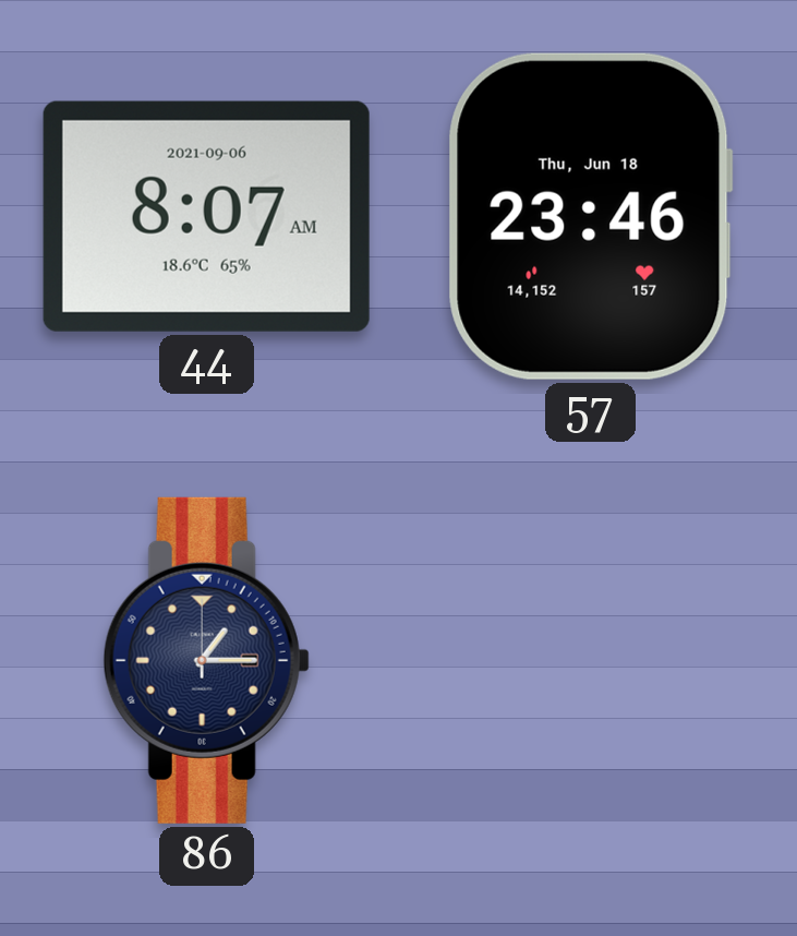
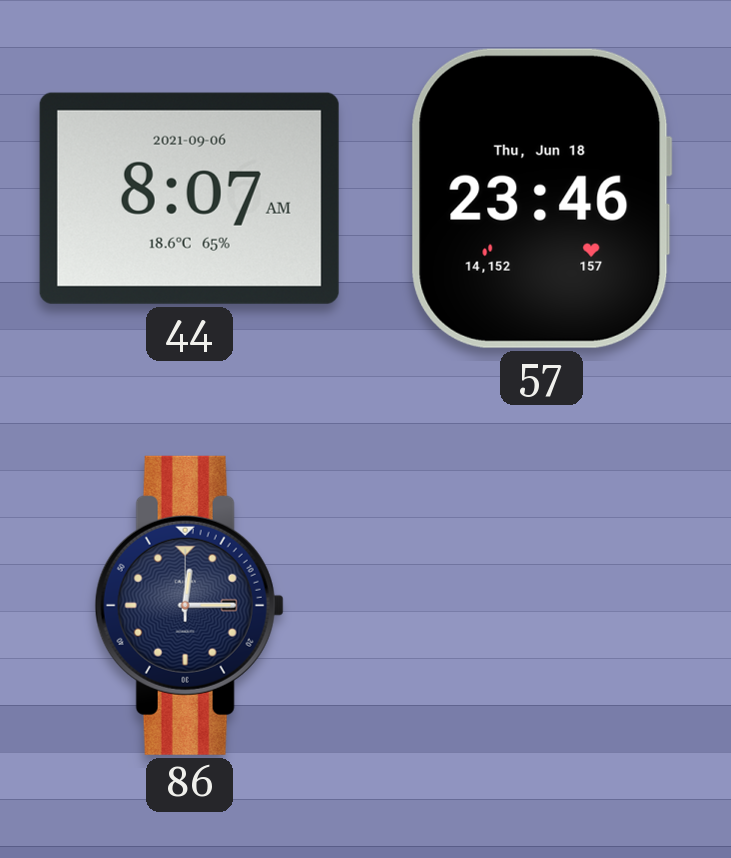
86: 1:15 -> 12:15 (189, 605)
